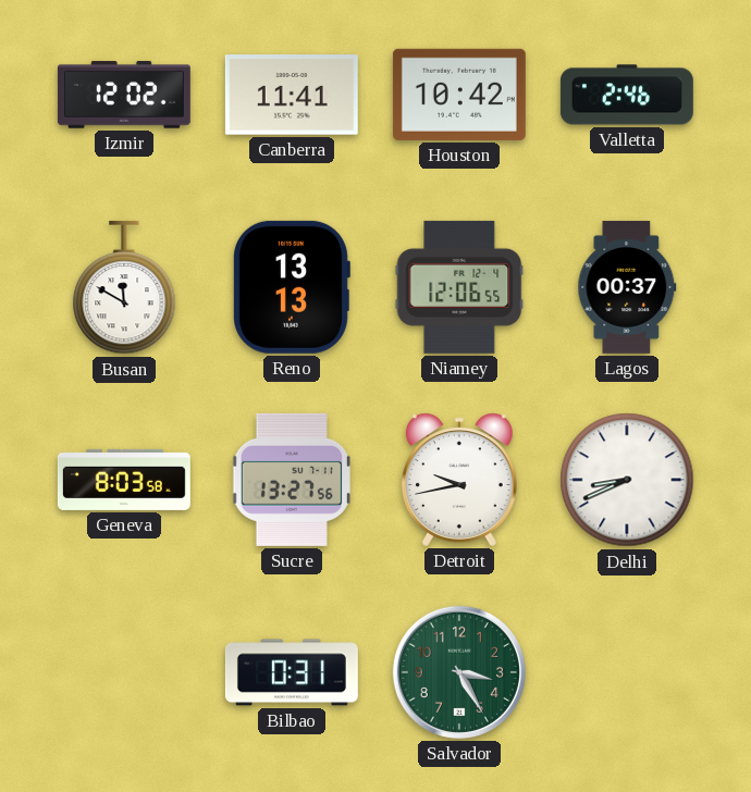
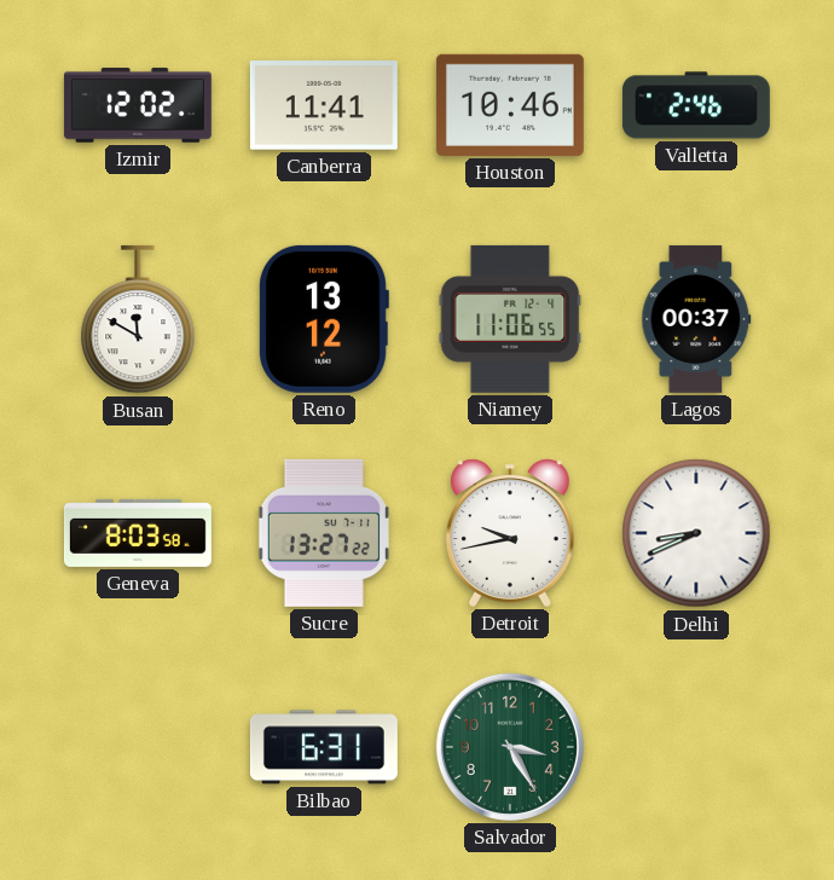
Houston: 10:42 -> 10:46 (510, 105)
Reno: 13:13 -> 13:12 (324, 319)
Niamey: 12:06 -> 11:06 (510, 319)
Sucre: 13:27:56 -> 13:27:22 (324, 533)
Bilbao: 0:31 -> 6:31 (324, 747)
